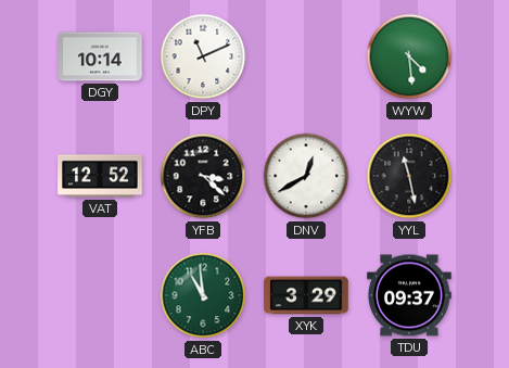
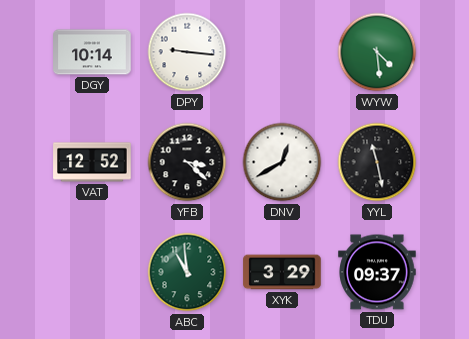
DPY: 11:11 -> 9:16 (187, 52)
